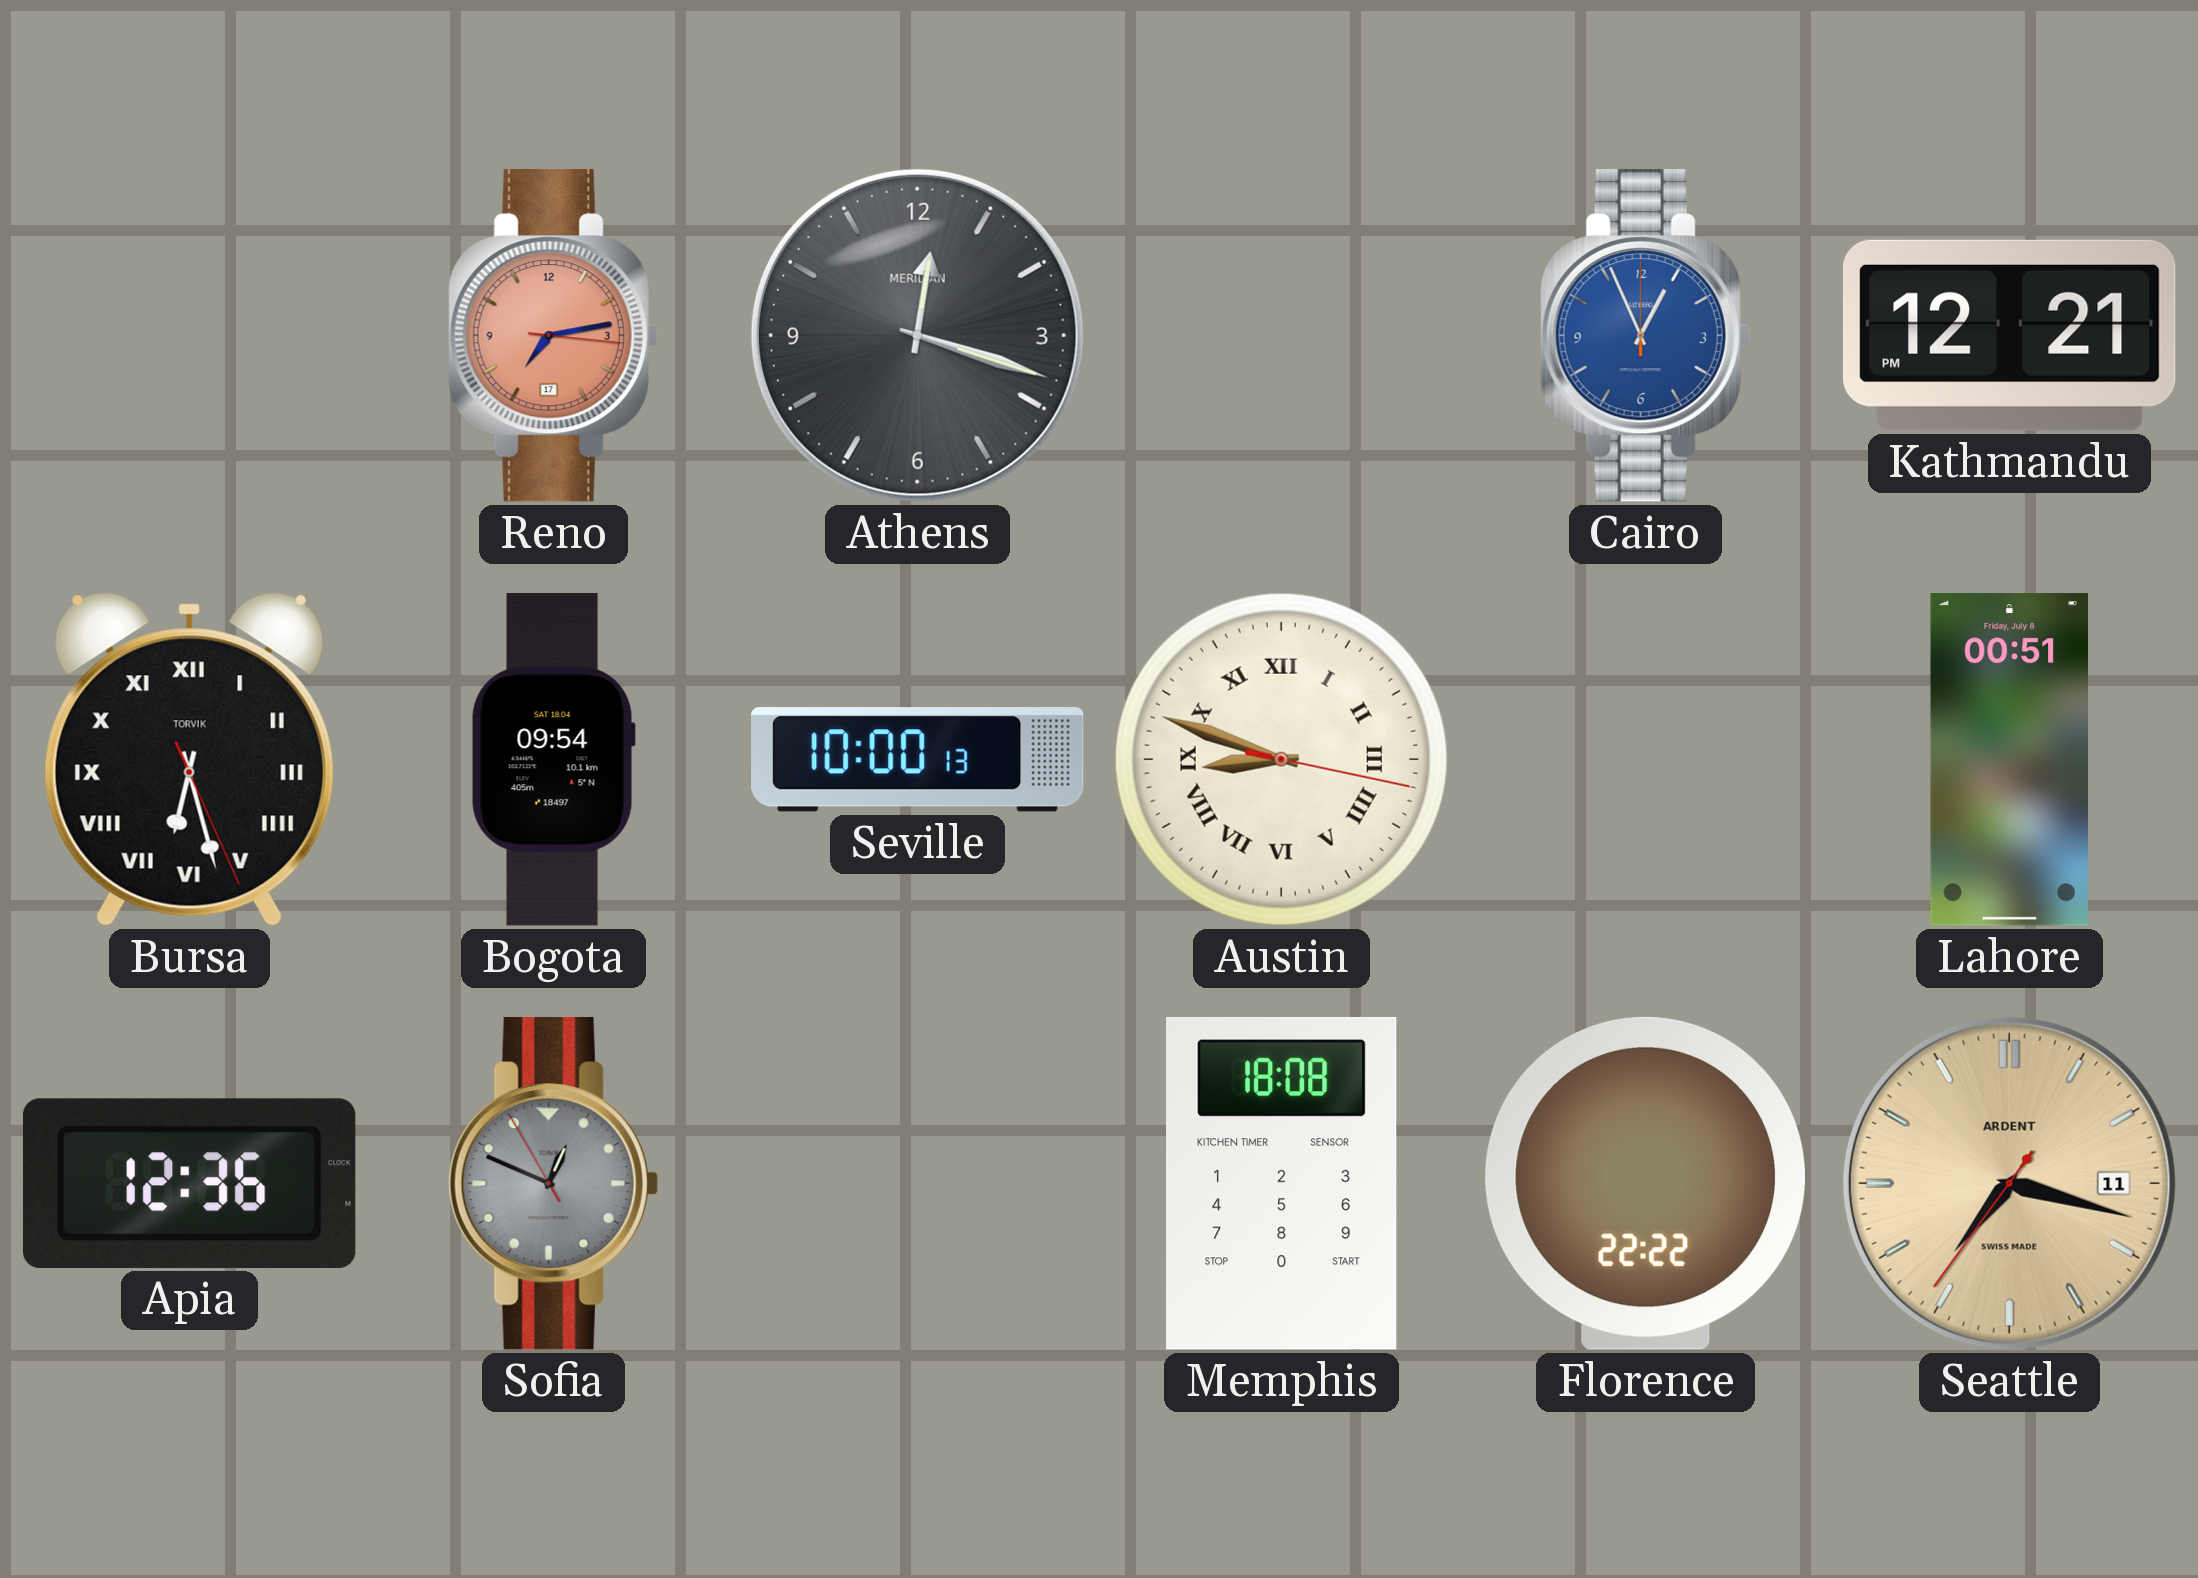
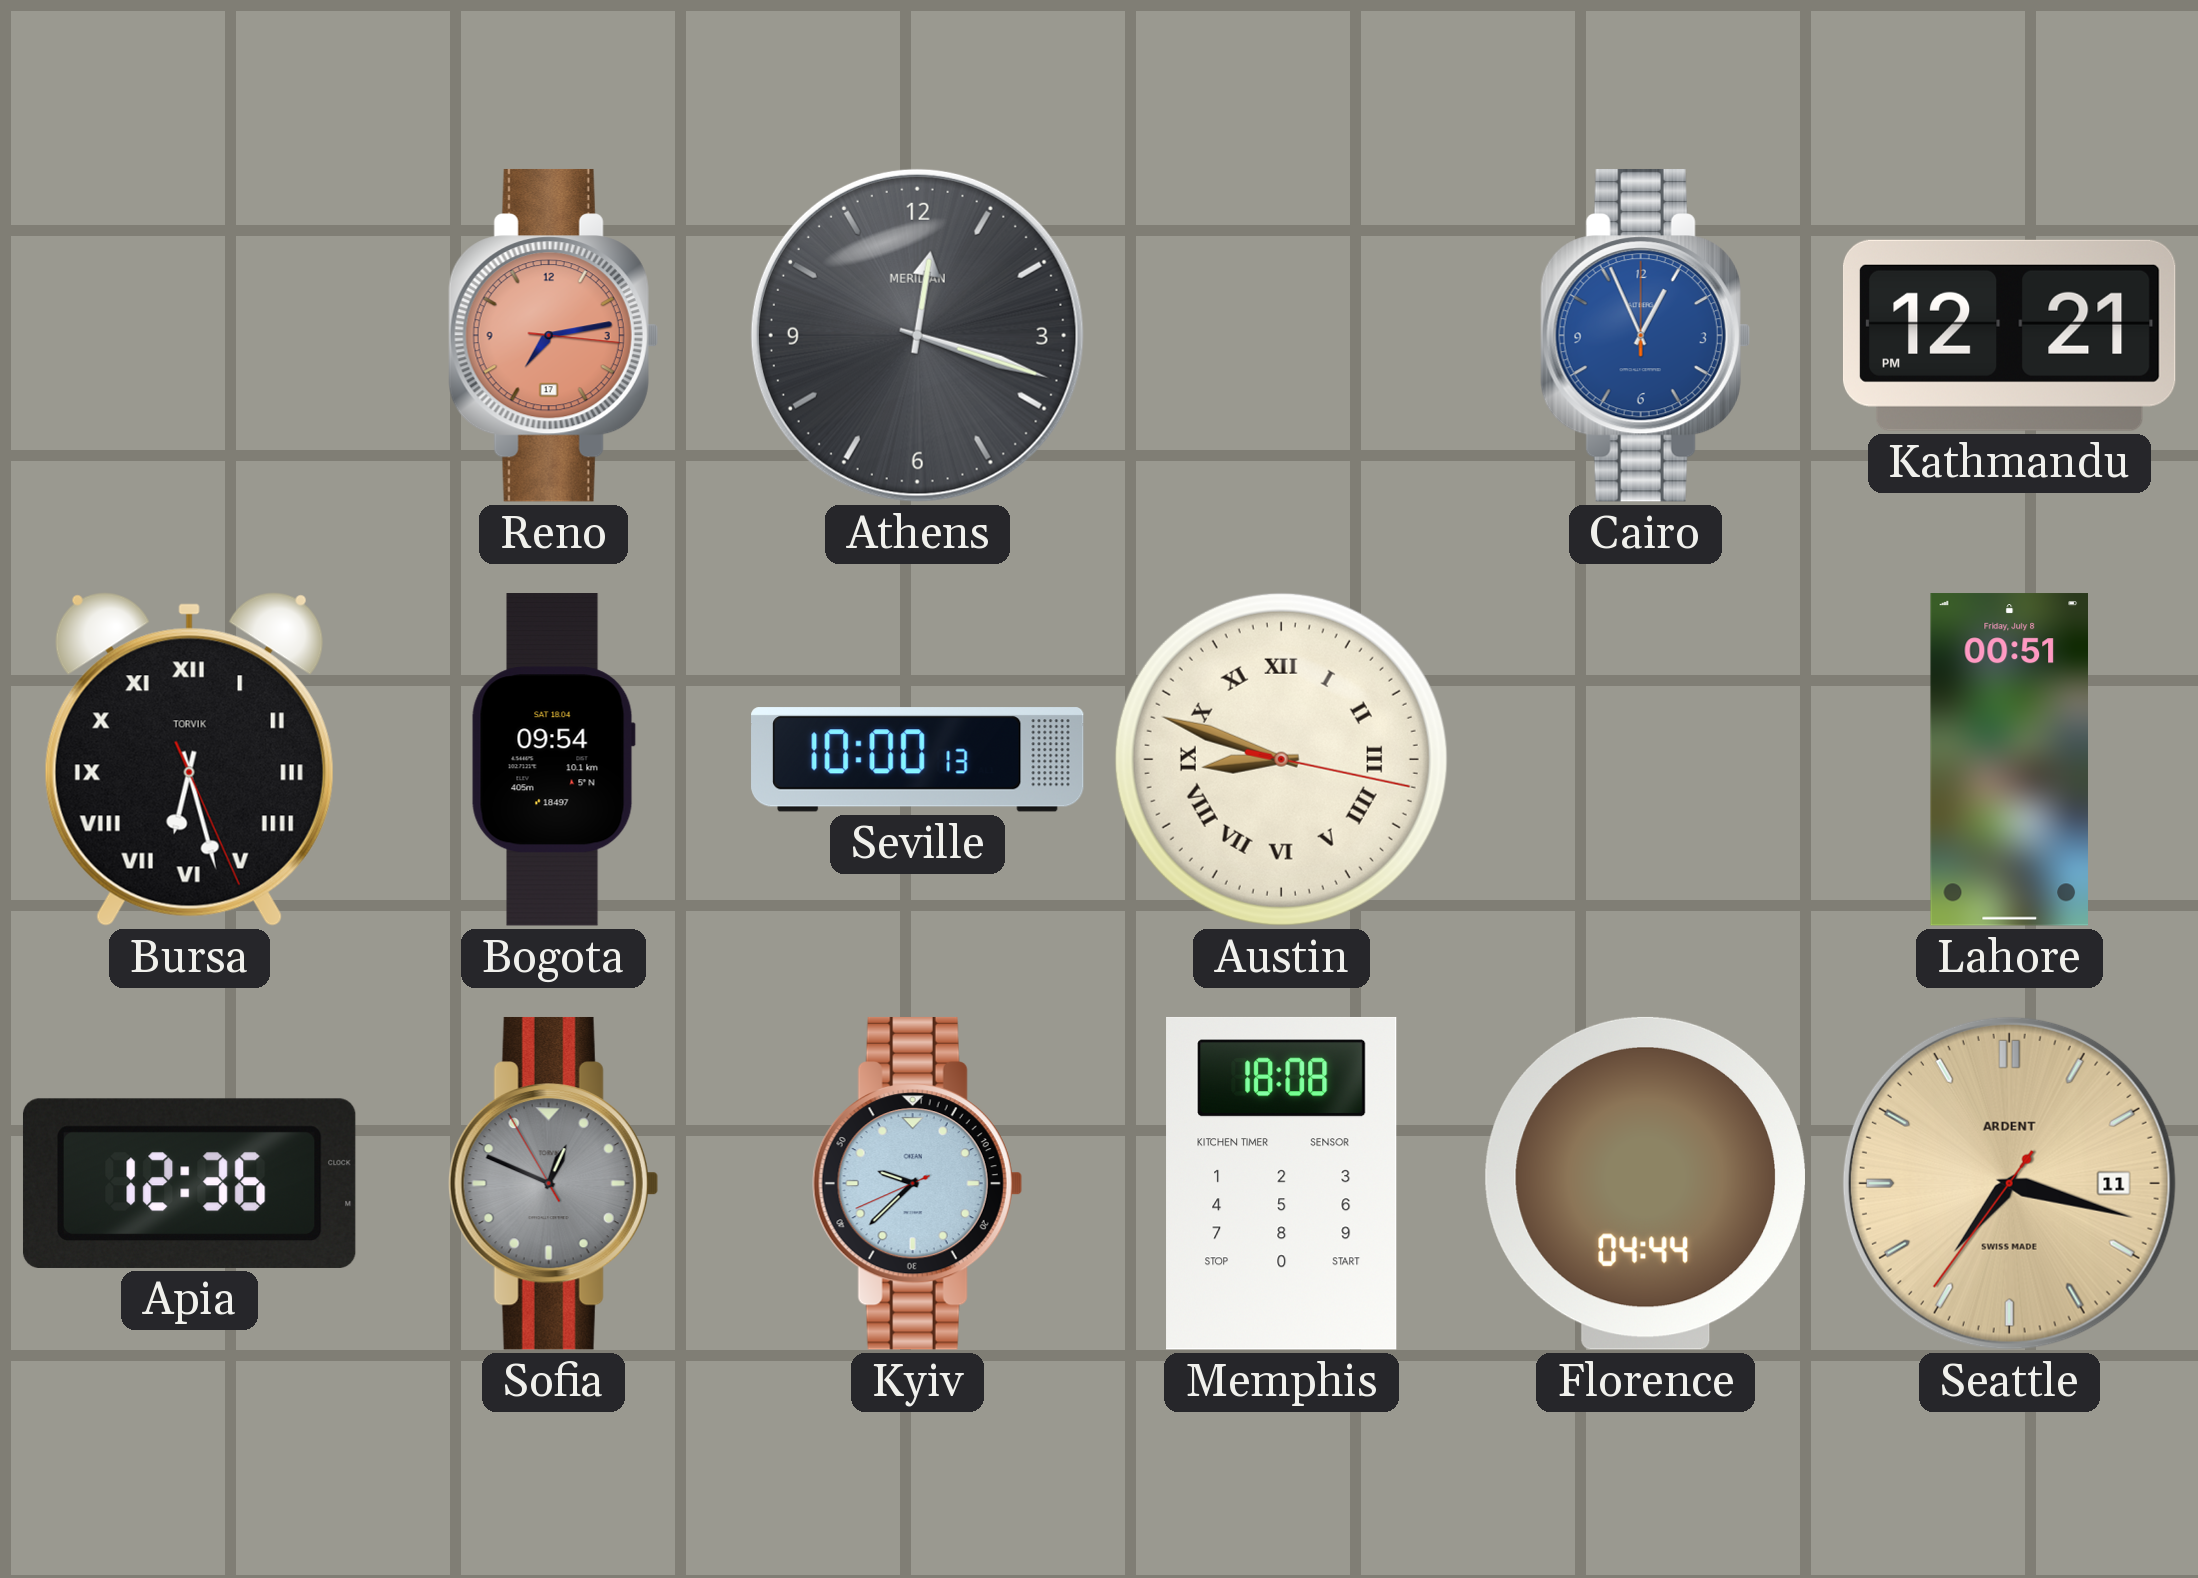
Kyiv: none -> 9:37 (917, 1183)
Florence: 22:22 -> 04:44 (1645, 1183)
